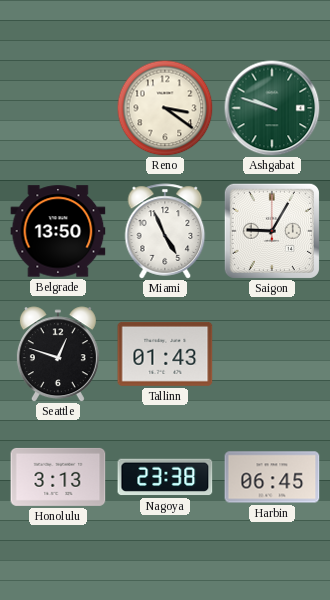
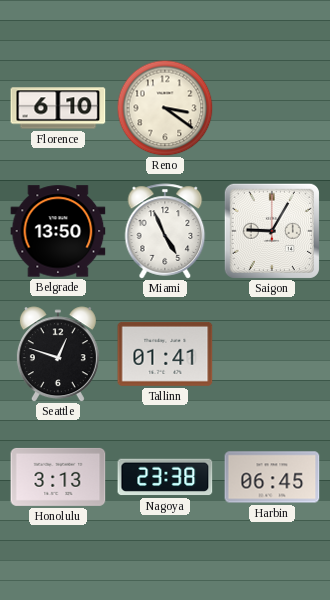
Florence: none -> 6:10 (58, 108)
Ashgabat: 9:48 -> none (272, 108)
Tallinn: 01:43 -> 01:41 (165, 354)
